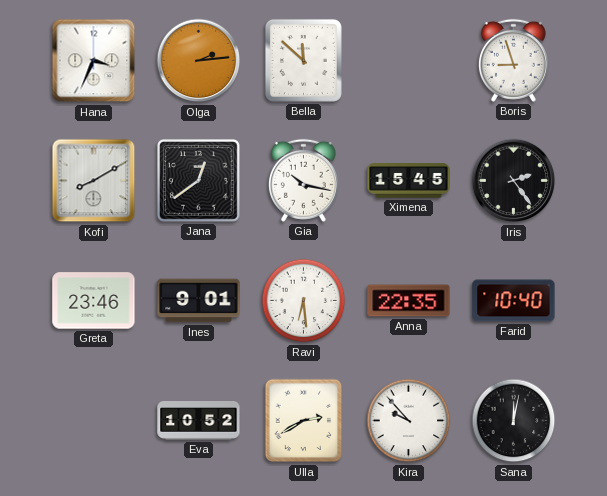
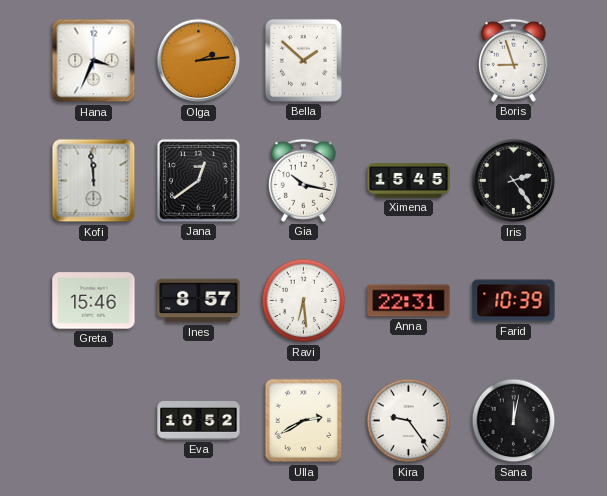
Bella: 11:52 -> 1:52 (303, 60)
Kofi: 8:10 -> 11:59 (94, 181)
Greta: 23:46 -> 15:46 (94, 301)
Ines: 9:01 -> 8:57 (199, 301)
Anna: 22:35 -> 22:31 (409, 301)
Farid: 10:40 -> 10:39 (514, 301)
Kira: 9:53 -> 9:24 (409, 421)
